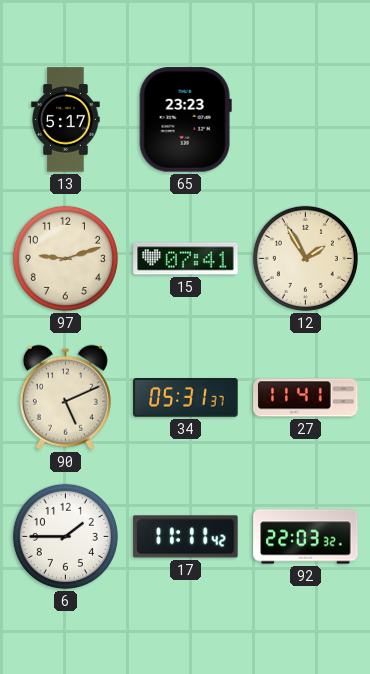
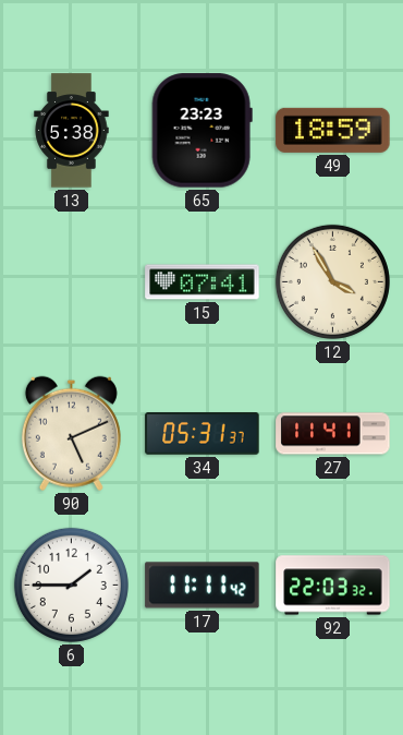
13: 5:17 -> 5:38 (72, 131)
49: none -> 18:59 (333, 130)
97: 9:12 -> none (65, 258)
12: 1:55 -> 3:55 (332, 281)
